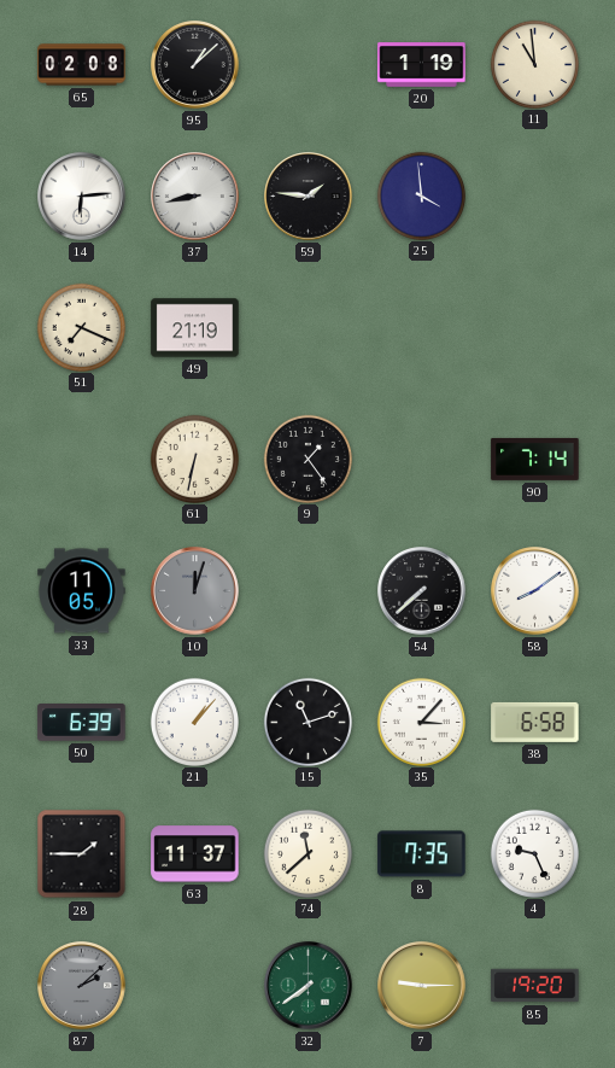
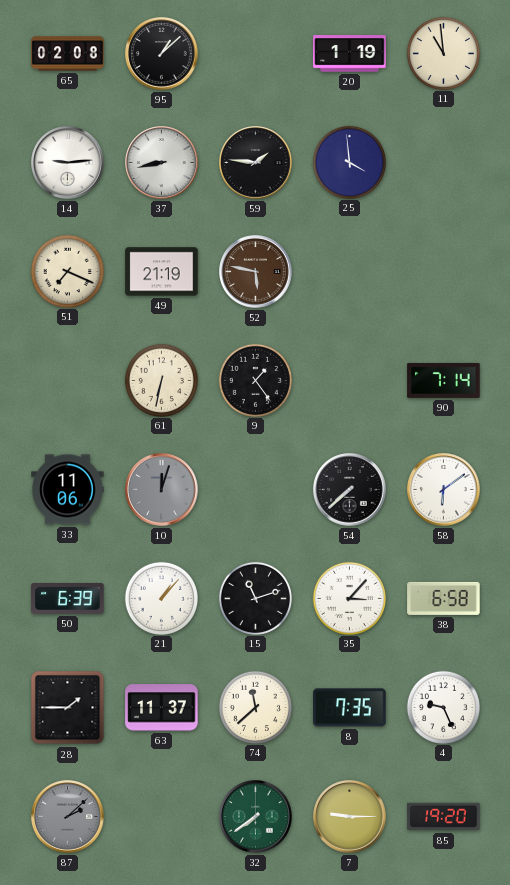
14: 6:14 -> 9:14 (68, 163)
52: none -> 5:47 (256, 272)
33: 11:05 -> 11:06 (68, 490)
58: 8:09 -> 6:09 (444, 490)
